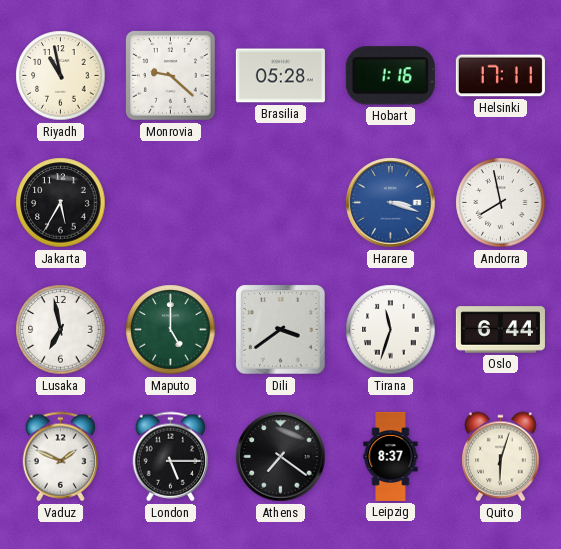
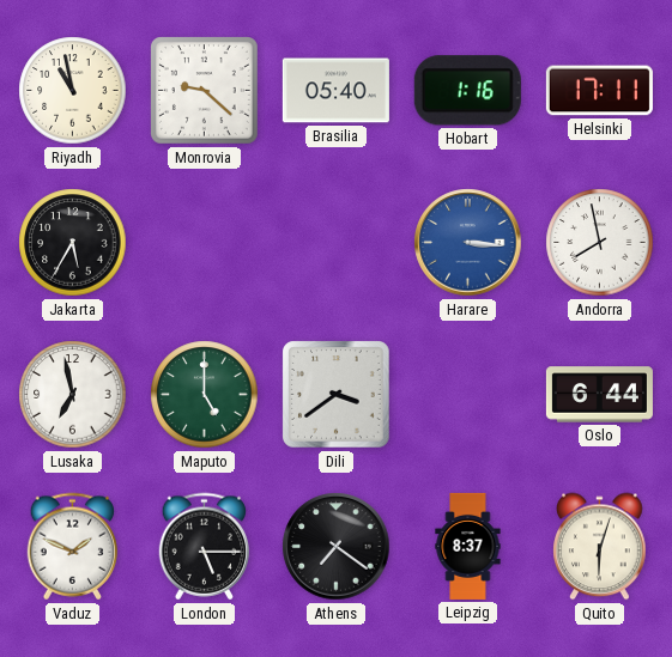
Brasilia: 05:28 -> 05:40 (335, 91)
Harare: 3:18 -> 3:16 (468, 243)
Tirana: 11:33 -> none (391, 330)
